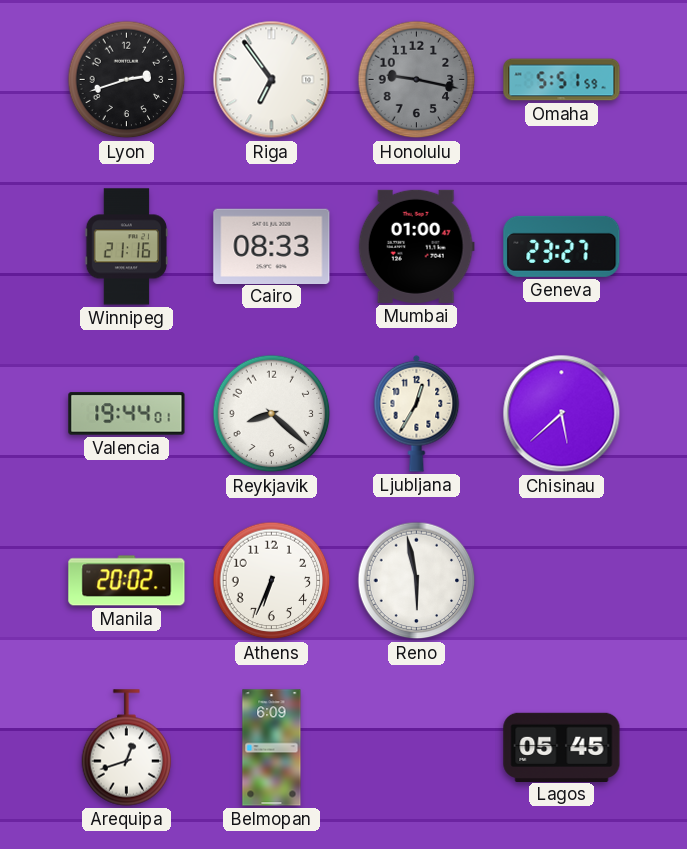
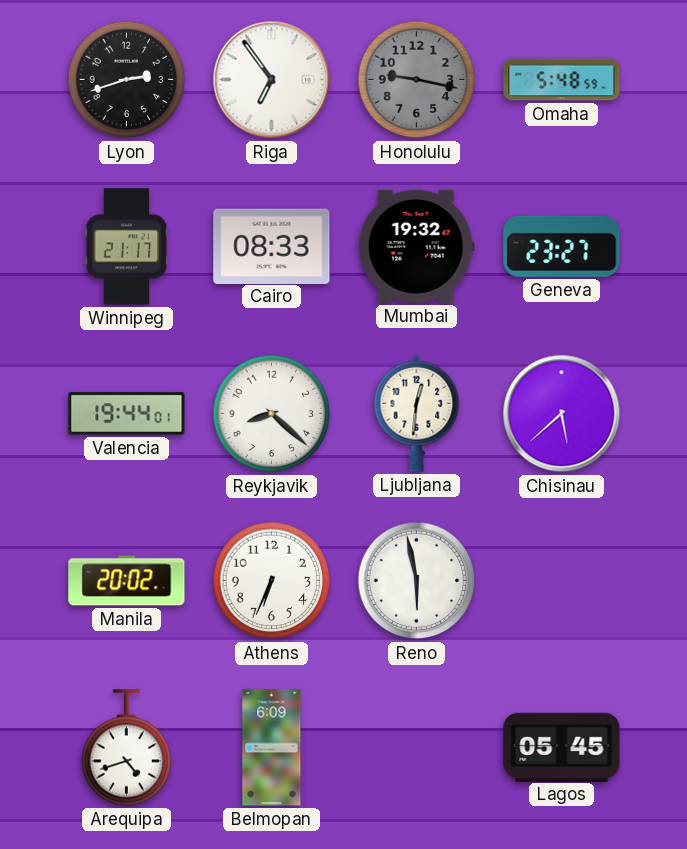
Omaha: 5:51 -> 5:48 (562, 80)
Winnipeg: 21:16 -> 21:17 (127, 247)
Mumbai: 01:00 -> 19:32 (416, 246)
Ljubljana: 12:35 -> 12:31 (417, 413)
Arequipa: 12:42 -> 4:42 (127, 748)
